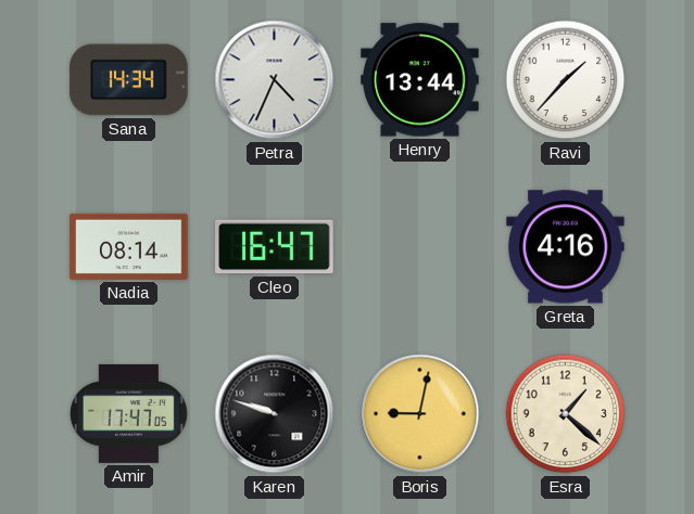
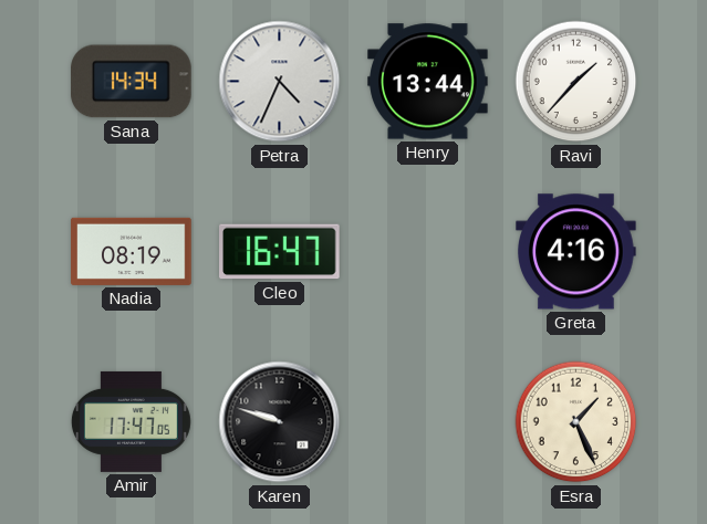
Nadia: 08:14 -> 08:19 (132, 251)
Boris: 9:02 -> none (420, 414)
Esra: 1:22 -> 1:26 (576, 422)
